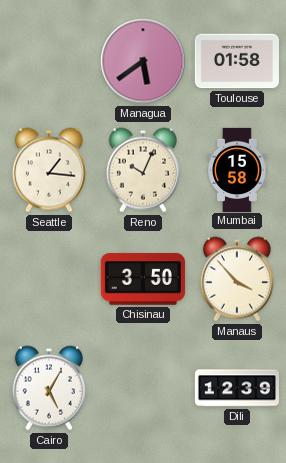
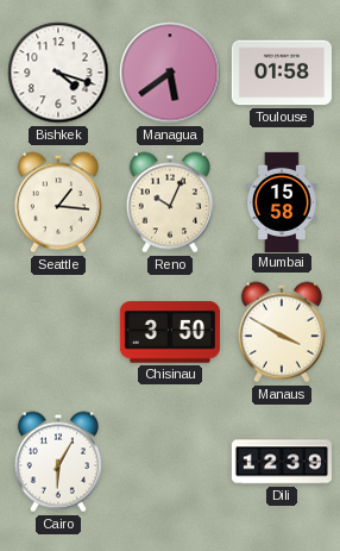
Bishkek: none -> 4:18 (58, 73)
Manaus: 3:53 -> 3:50 (282, 332)
Cairo: 5:05 -> 6:05 (58, 462)
